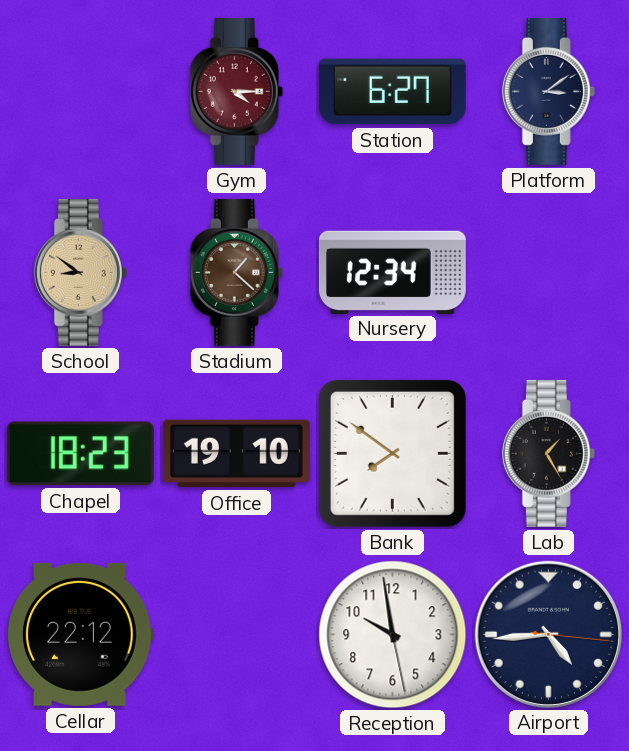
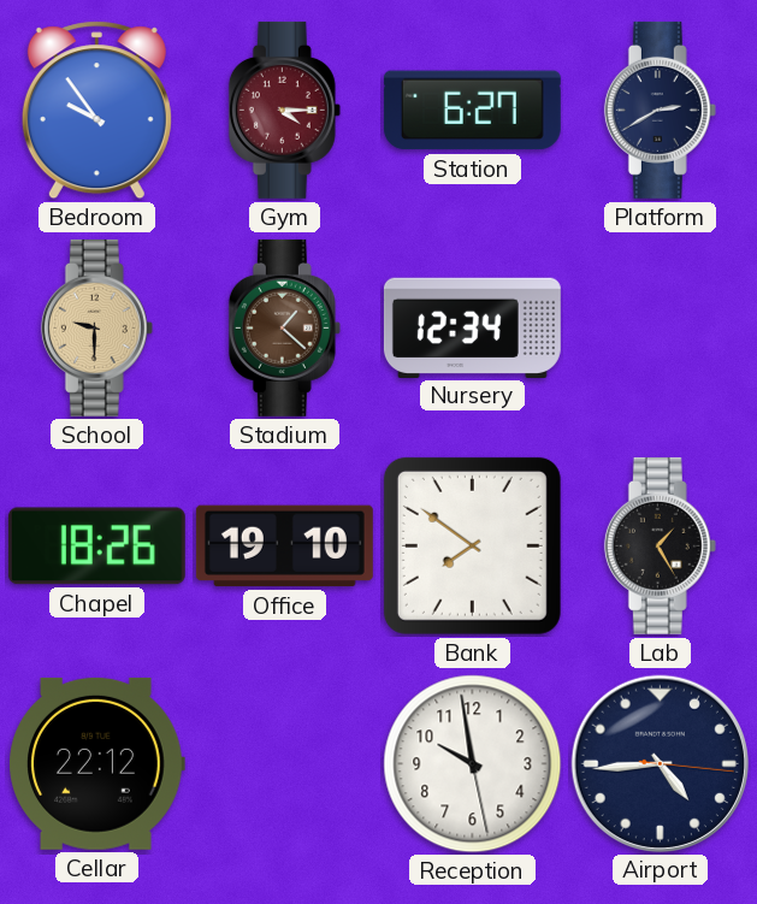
Bedroom: none -> 9:54 (96, 111)
Platform: 3:09 -> 2:40 (660, 110)
School: 8:51 -> 9:30 (96, 327)
Chapel: 18:23 -> 18:26 (96, 546)
